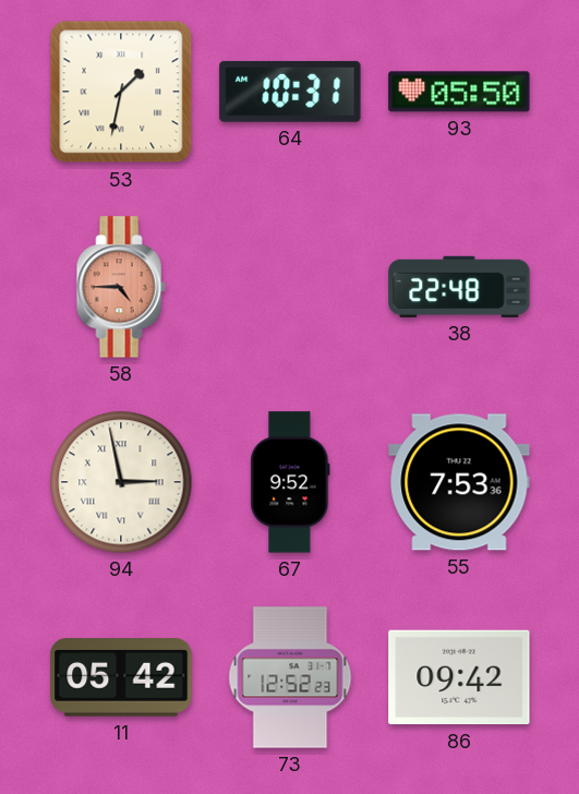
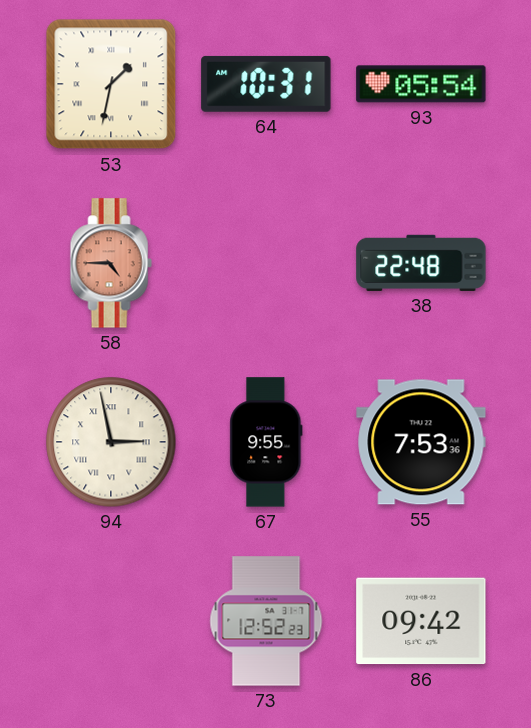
93: 05:50 -> 05:54 (421, 84)
67: 9:52 -> 9:55 (266, 442)
11: 05:42 -> none (121, 677)
